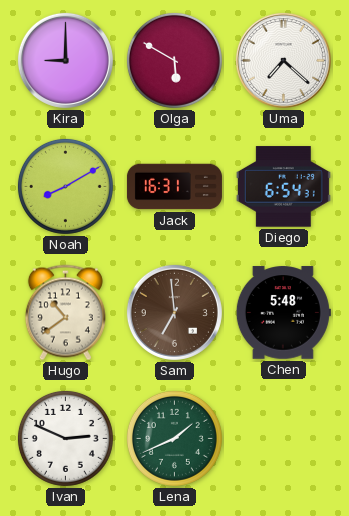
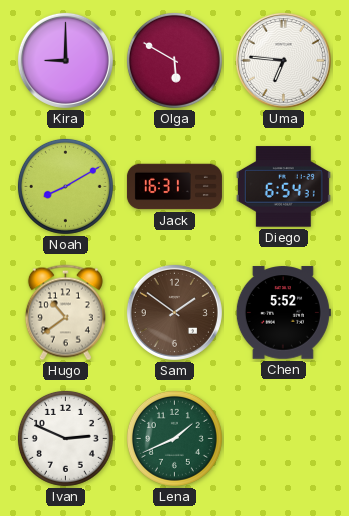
Uma: 7:22 -> 6:46 (283, 60)
Sam: 6:59 -> 1:51 (174, 312)
Chen: 5:48 -> 5:52 (283, 313)
